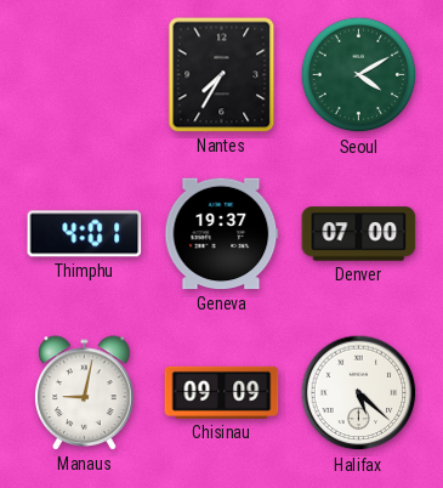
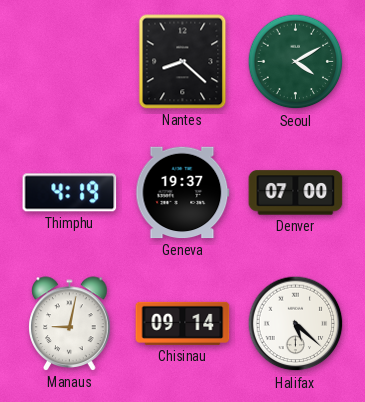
Nantes: 7:35 -> 8:22 (183, 62)
Thimphu: 4:01 -> 4:19 (70, 193)
Chisinau: 09:09 -> 09:14 (183, 323)
